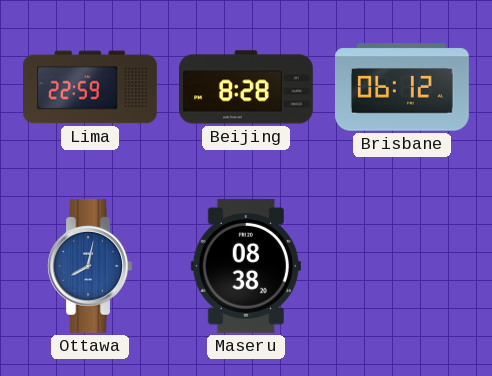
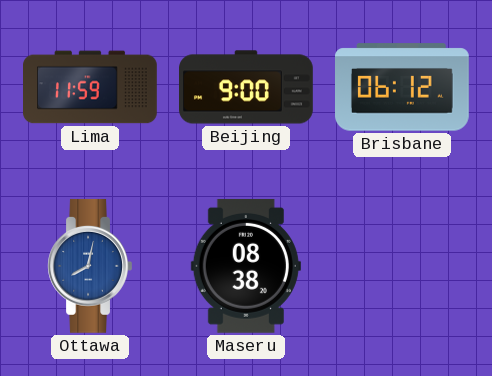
Lima: 22:59 -> 11:59 (91, 87)
Beijing: 8:28 -> 9:00 (247, 87)
